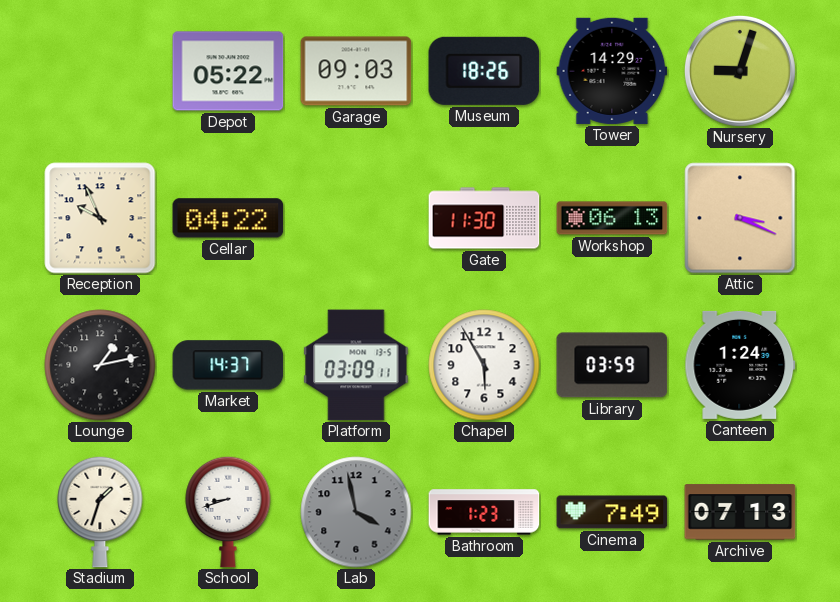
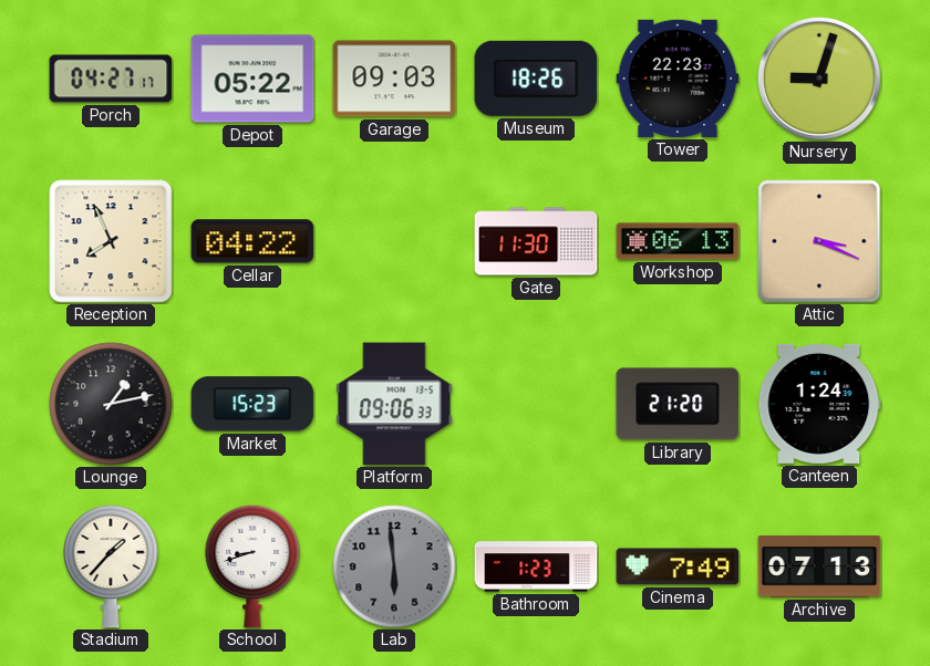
Porch: none -> 04:27 (111, 79)
Tower: 14:29 -> 22:23 (678, 79)
Reception: 9:56 -> 7:56 (111, 241)
Market: 14:37 -> 15:23 (252, 404)
Platform: 03:09 -> 09:06 (394, 404)
Chapel: 5:55 -> none (484, 365)
Library: 03:59 -> 21:20 (678, 404)
Stadium: 1:33 -> 1:37 (111, 566)
Lab: 3:58 -> 5:59 (394, 566)
